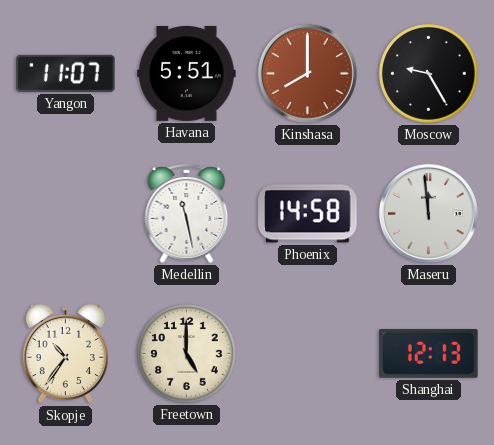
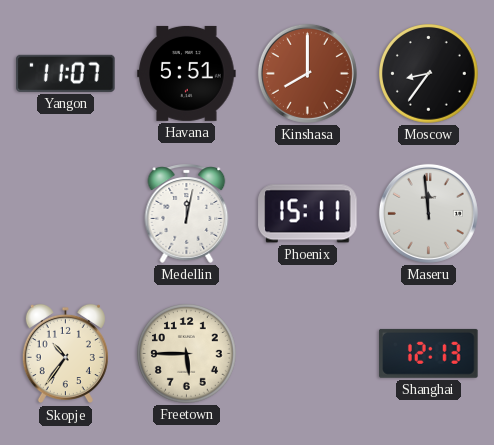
Moscow: 9:25 -> 8:36 (429, 74)
Medellin: 11:28 -> 12:02 (187, 213)
Phoenix: 14:58 -> 15:11 (308, 214)
Freetown: 5:00 -> 5:45 (187, 354)
